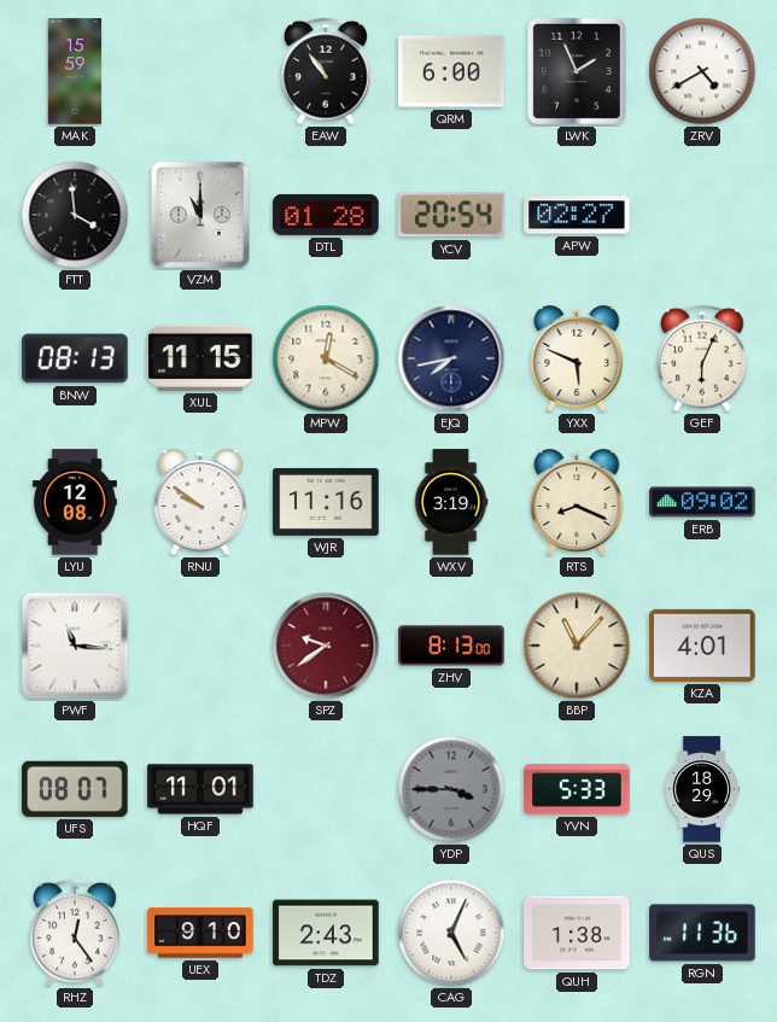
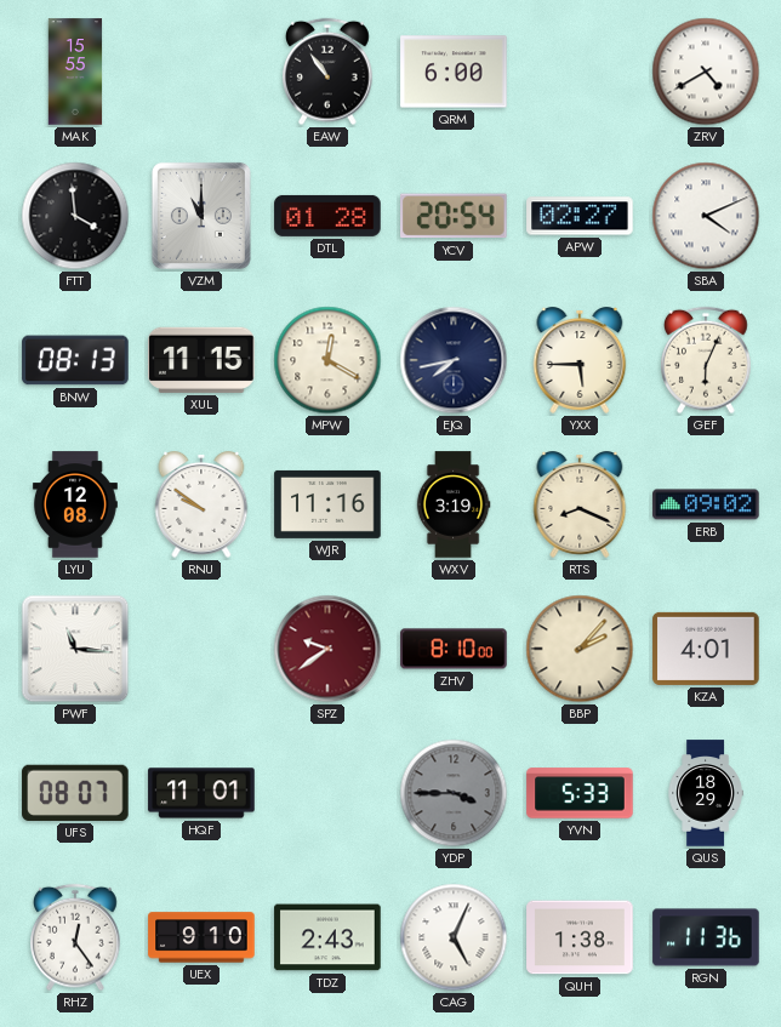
MAK: 15:59 -> 15:55 (75, 72)
LWK: 1:56 -> none (577, 71)
SBA: none -> 4:11 (706, 216)
YXX: 5:49 -> 5:45 (580, 361)
ZHV: 8:13 -> 8:10 (454, 649)
BBP: 11:07 -> 2:07 (580, 649)
